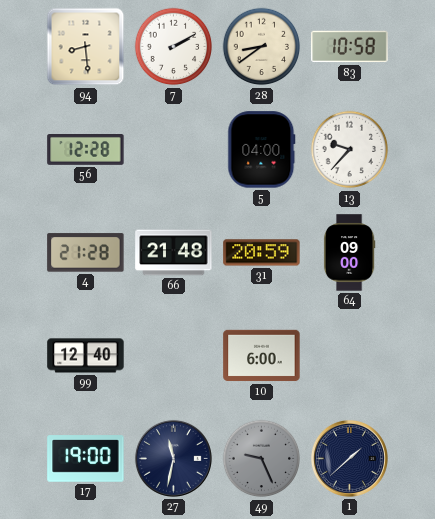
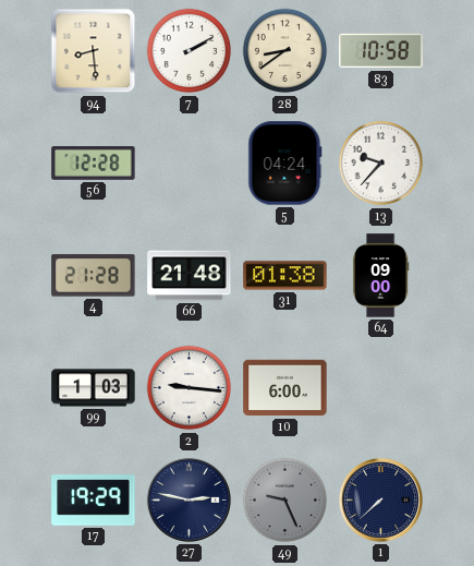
5: 04:00 -> 04:24 (285, 164)
31: 20:59 -> 01:38 (285, 276)
99: 12:40 -> 1:03 (94, 388)
2: none -> 9:16 (190, 388)
17: 19:00 -> 19:29 (94, 501)
27: 11:32 -> 2:47 (189, 499)
1: 1:38 -> 7:38 (380, 499)
